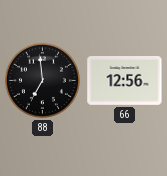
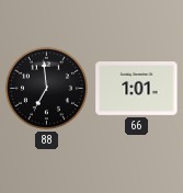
66: 12:56 -> 1:01 (137, 89)
